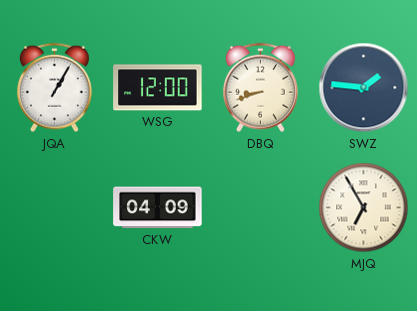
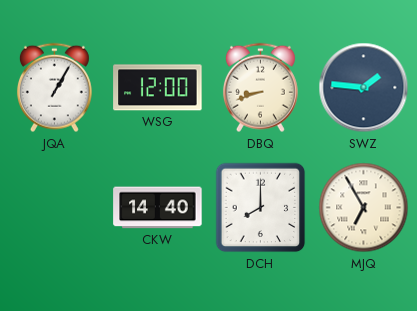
CKW: 04:09 -> 14:40 (158, 208)
DCH: none -> 8:00 (261, 208)
